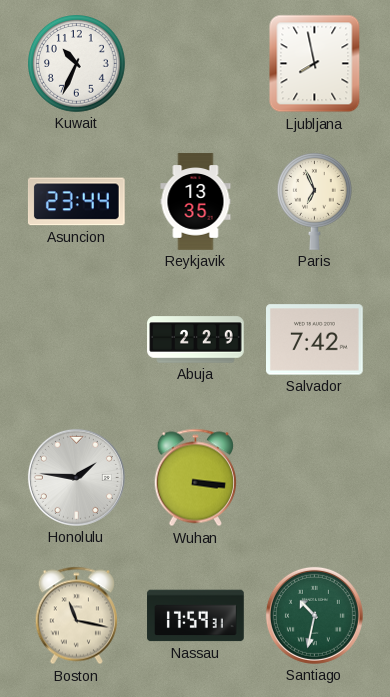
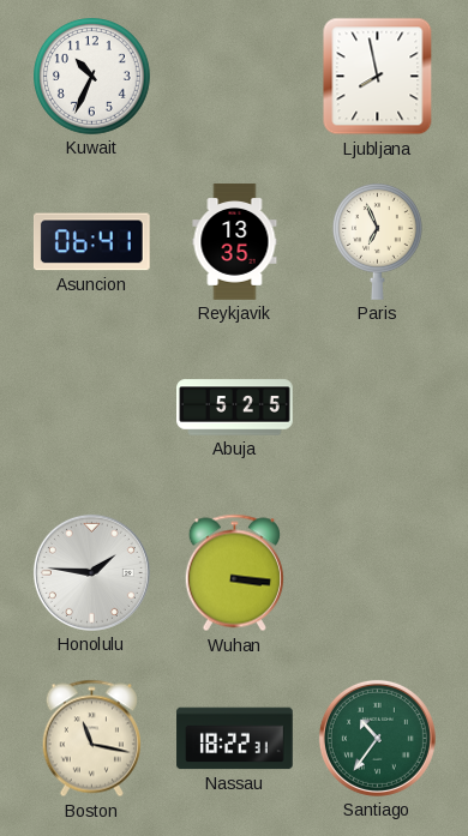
Asuncion: 23:44 -> 06:41 (91, 242)
Abuja: 2:29 -> 5:25 (235, 408)
Salvador: 7:42 -> none (315, 340)
Nassau: 17:59 -> 18:22 (235, 739)
Santiago: 10:32 -> 10:36 (377, 738)
